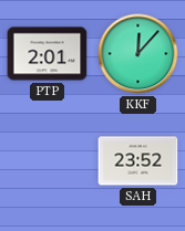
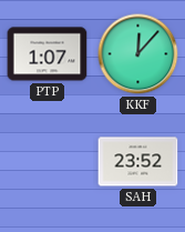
PTP: 2:01 -> 1:07 (48, 54)
